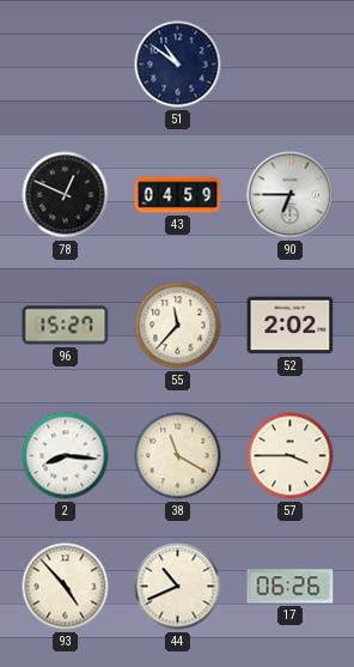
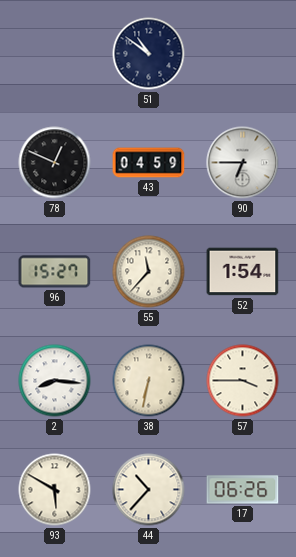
52: 2:02 -> 1:54 (243, 272)
38: 11:20 -> 6:32 (149, 381)
93: 4:53 -> 5:50 (55, 490)
44: 10:41 -> 10:37 (149, 490)
